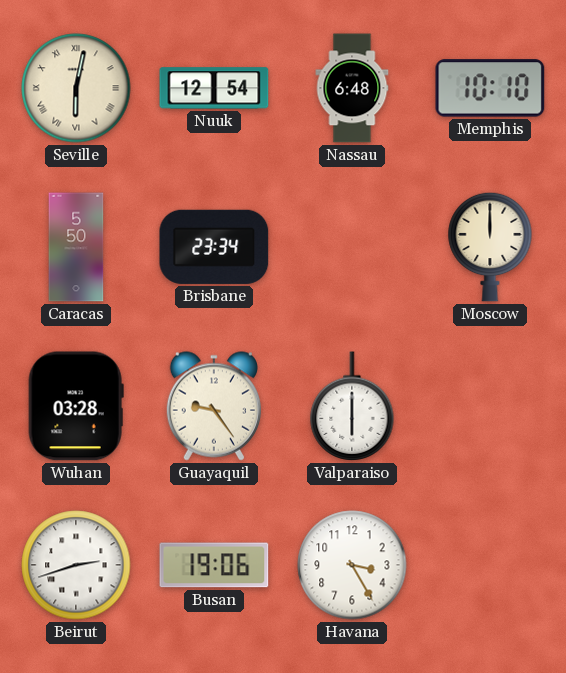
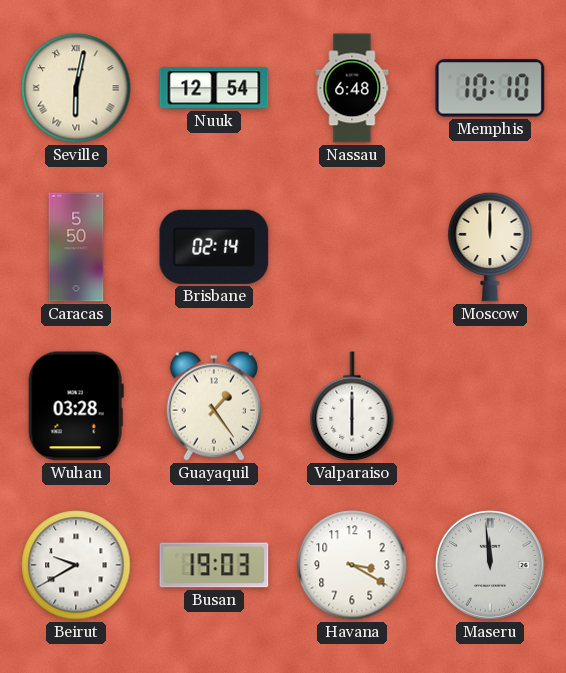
Brisbane: 23:34 -> 02:14 (214, 247)
Guayaquil: 9:24 -> 1:24 (214, 406)
Beirut: 2:42 -> 9:40 (76, 565)
Busan: 19:06 -> 19:03 (214, 565)
Havana: 3:25 -> 3:20 (352, 565)
Maseru: none -> 11:59 (490, 565)
